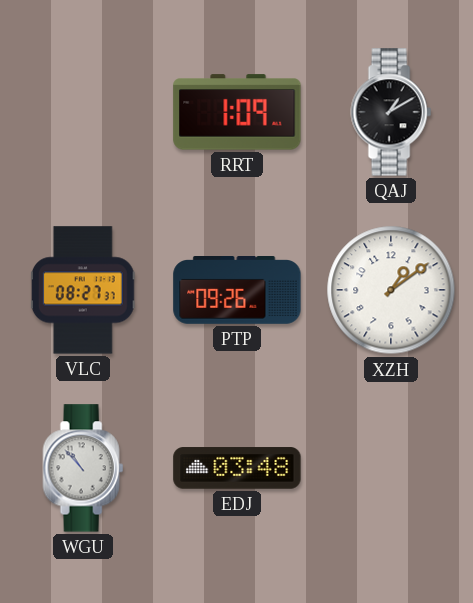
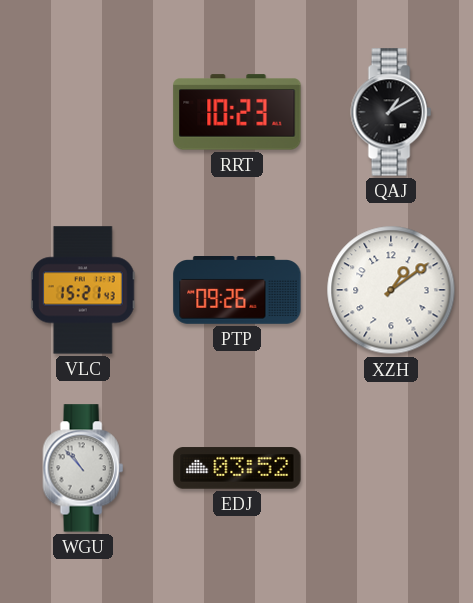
RRT: 1:09 -> 10:23 (237, 112)
VLC: 08:27 -> 15:21 (83, 290)
EDJ: 03:48 -> 03:52 (237, 468)
